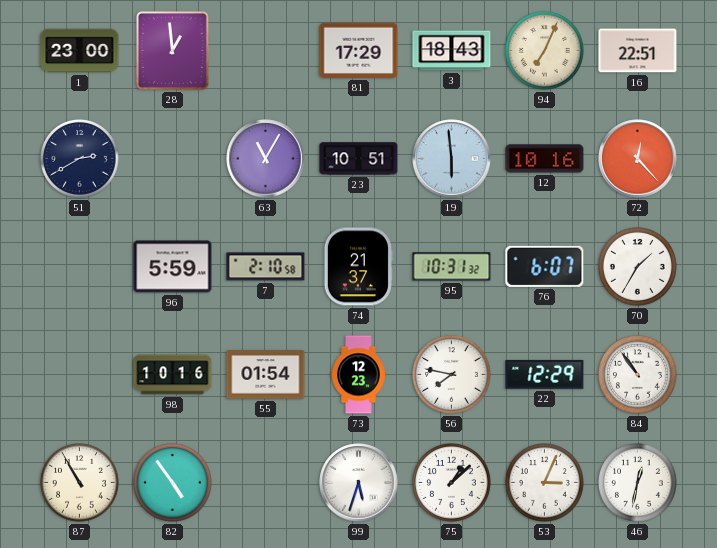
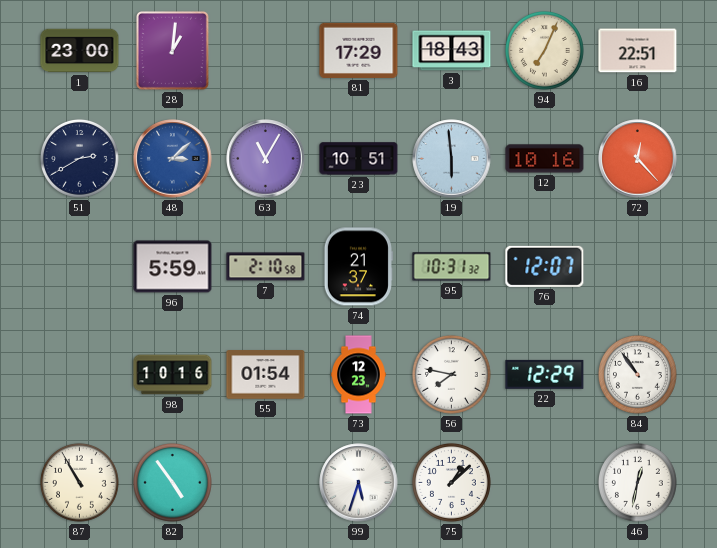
28: 12:59 -> 1:01 (172, 50)
48: none -> 3:08 (173, 159)
76: 6:07 -> 12:07 (545, 266)
70: 1:35 -> none (637, 266)
53: 3:04 -> none (544, 482)
